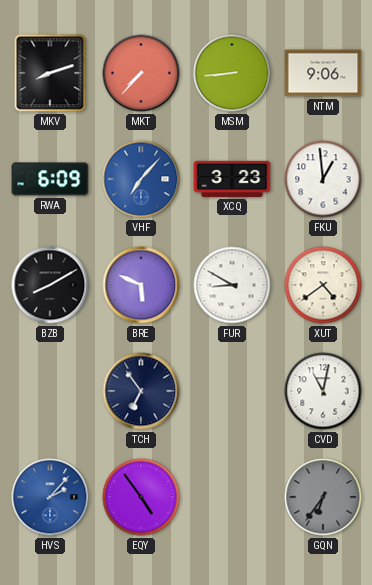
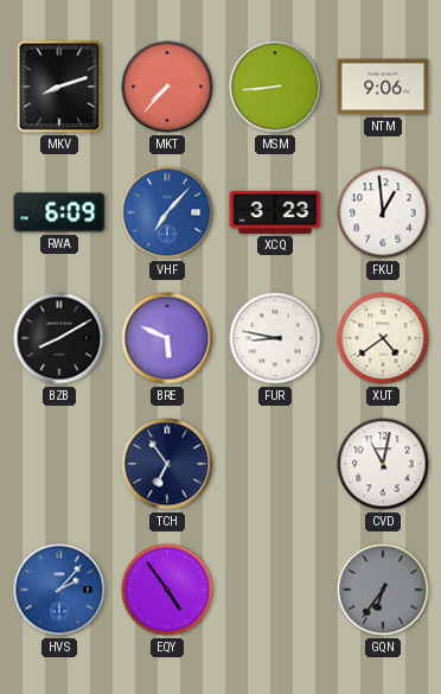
FUR: 8:50 -> 8:47 (275, 338)
